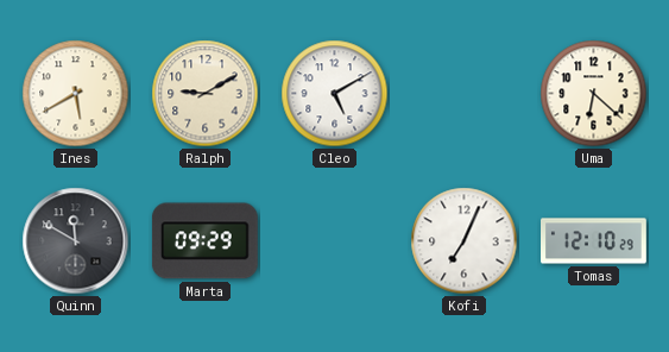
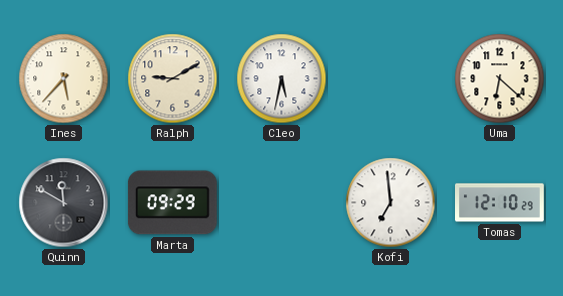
Ines: 5:40 -> 5:37 (64, 79)
Cleo: 5:10 -> 5:32 (282, 79)
Kofi: 7:04 -> 6:59 (391, 203)
